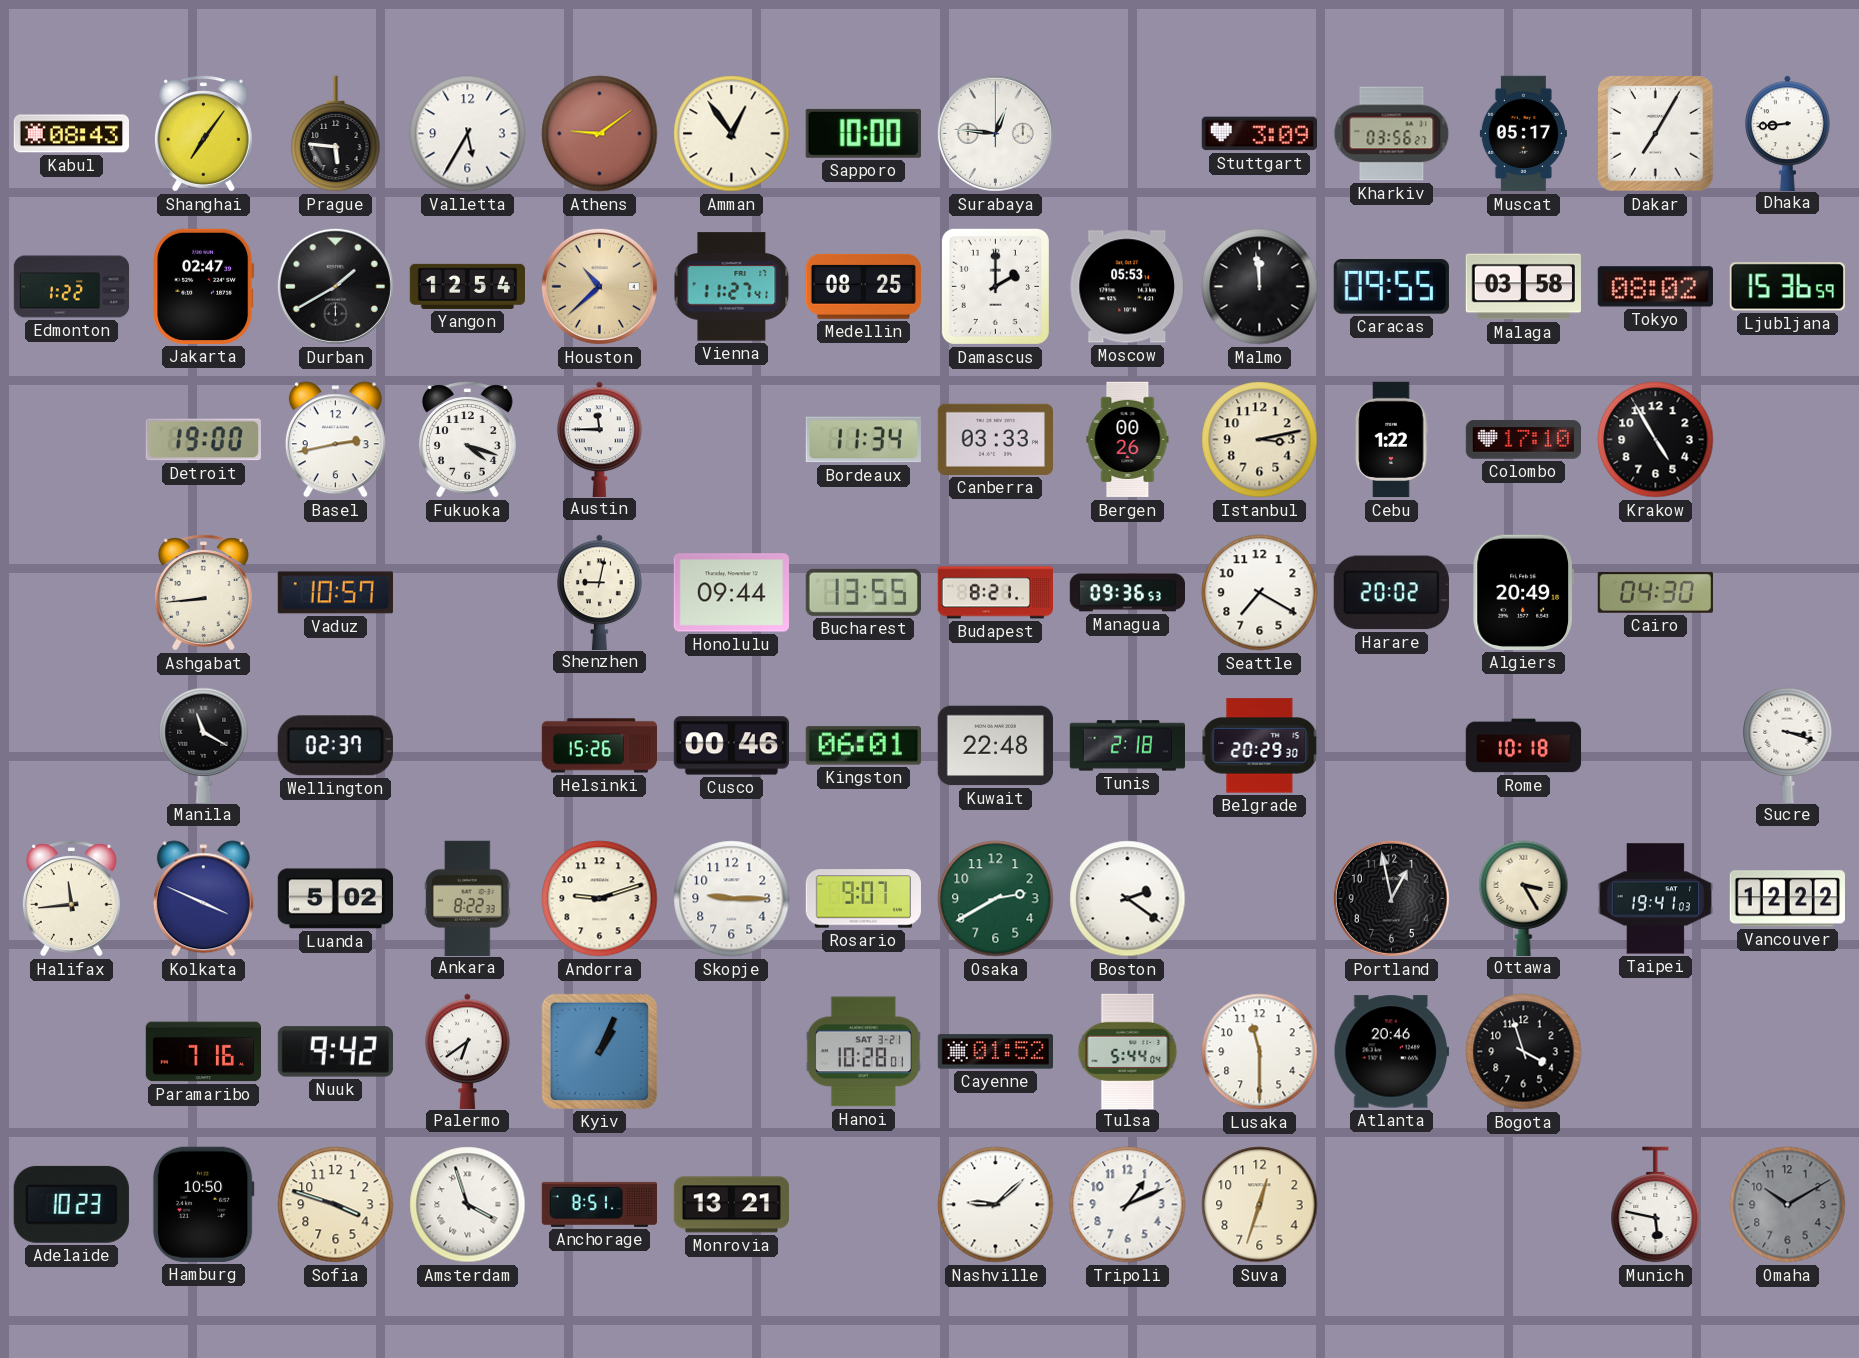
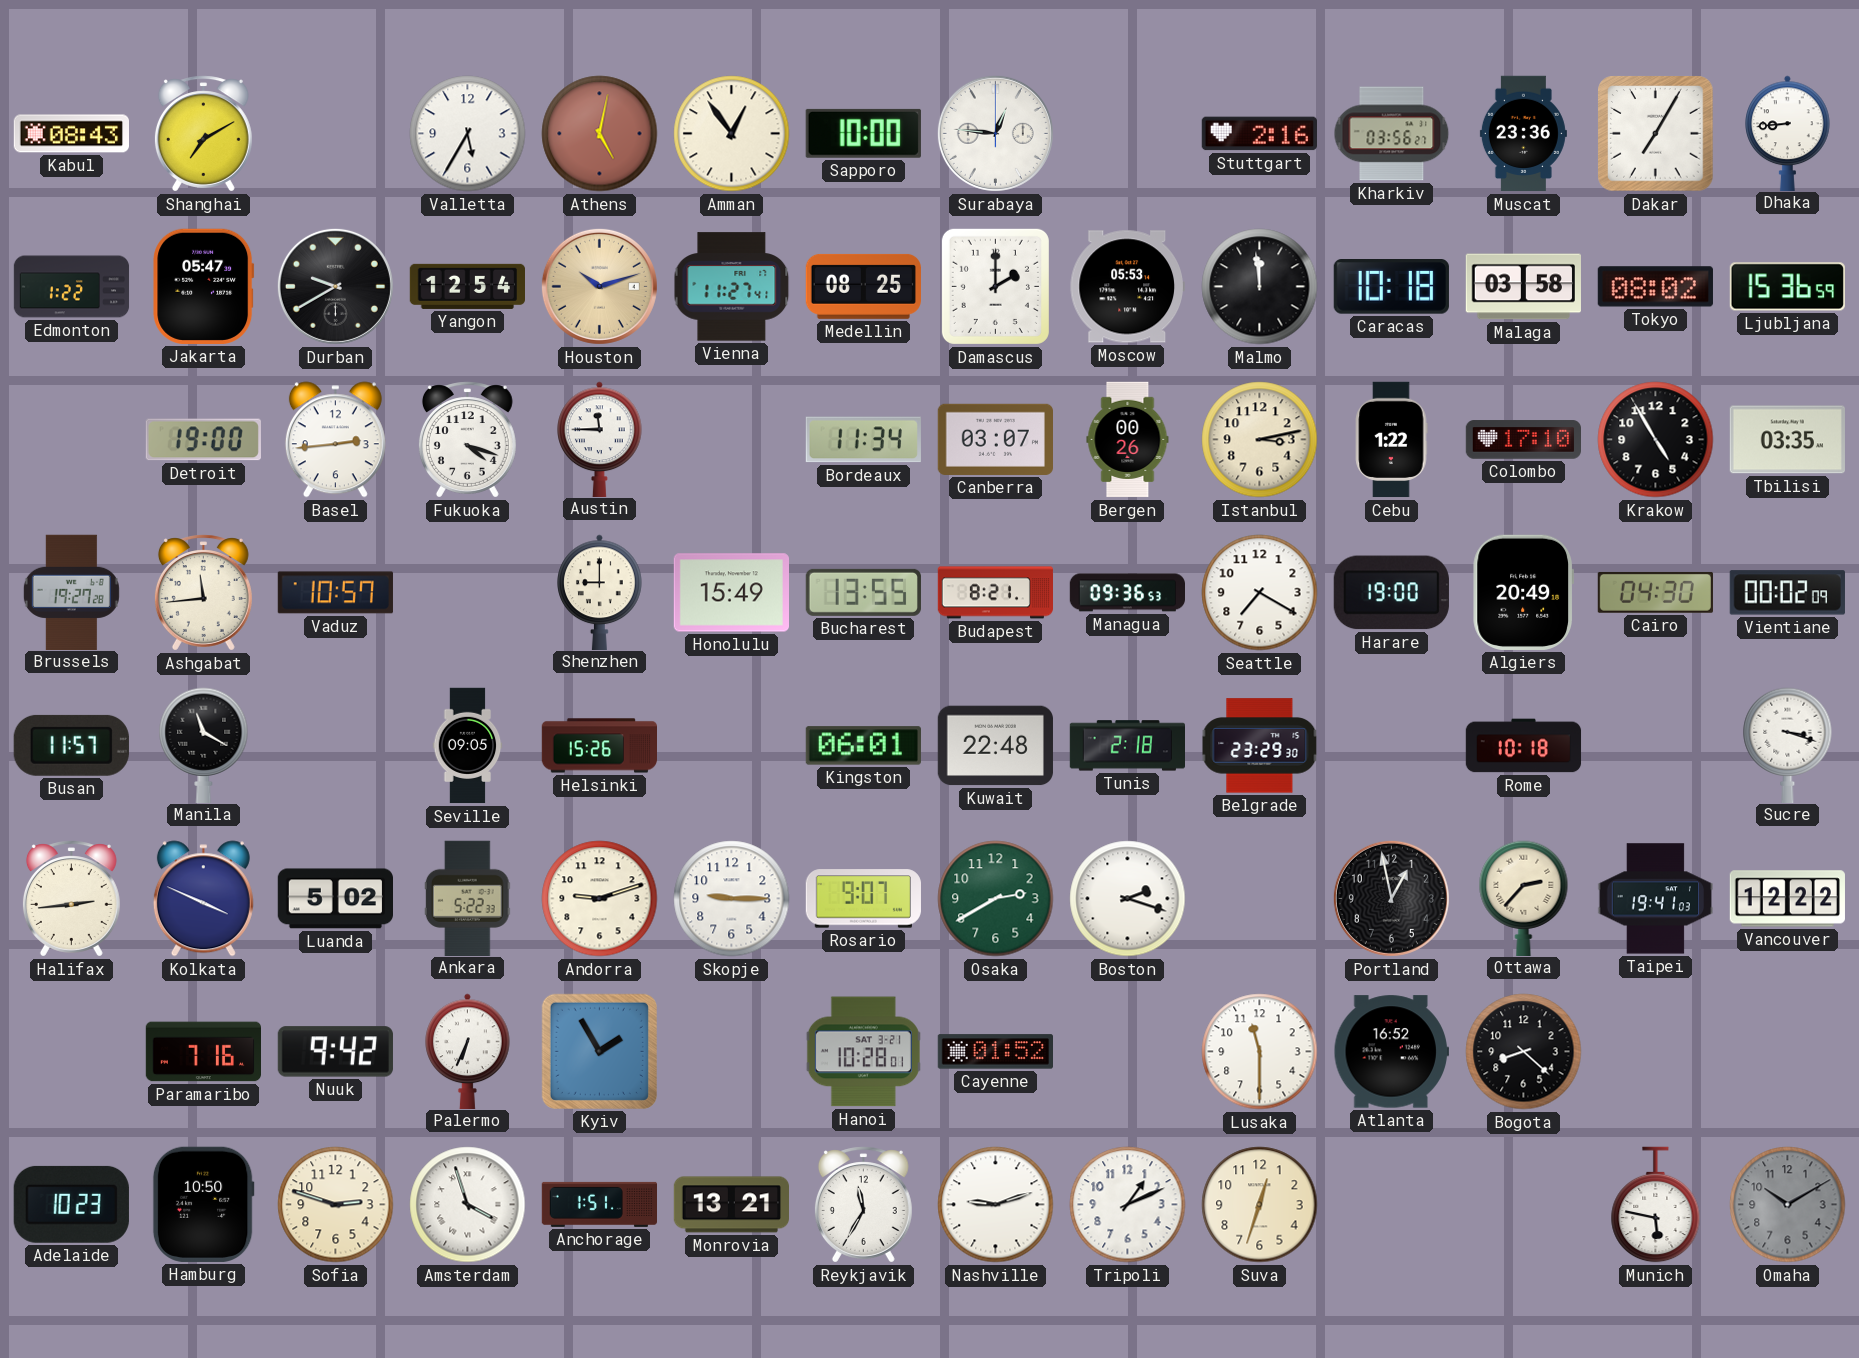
Shanghai: 7:06 -> 7:10 (203, 134)
Prague: 5:46 -> none (336, 134)
Athens: 9:09 -> 5:02 (600, 134)
Stuttgart: 3:09 -> 2:16 (1259, 134)
Muscat: 05:17 -> 23:36 (1523, 134)
Jakarta: 02:47 -> 05:47 (204, 286)
Durban: 1:40 -> 9:40 (335, 286)
Houston: 10:38 -> 10:12 (599, 286)
Caracas: 09:55 -> 10:18 (1391, 287)
Basel: 2:43 -> 2:44 (335, 440)
Canberra: 03:33 -> 03:07 (995, 439)
Tbilisi: none -> 03:35 (1787, 440)
Brussels: none -> 19:27 (71, 592)
Ashgabat: 8:44 -> 11:44 (203, 593)
Shenzhen: 9:02 -> 9:00 (600, 592)
Honolulu: 09:44 -> 15:49 (731, 593)
Harare: 20:02 -> 19:00 (1391, 593)
Vientiane: none -> 00:02 (1787, 593)
Busan: none -> 11:57 (71, 745)
Wellington: 02:37 -> none (335, 746)
Seville: none -> 09:05 (468, 746)
Cusco: 00:46 -> none (731, 746)
Belgrade: 20:29 -> 23:29 (1260, 746)
Halifax: 11:44 -> 2:44 (71, 899)
Ankara: 8:22 -> 5:22 (467, 898)
Boston: 2:21 -> 2:18 (1128, 899)
Ottawa: 3:25 -> 2:37 (1524, 898)
Palermo: 6:39 -> 6:34 (468, 1051)
Kyiv: 1:04 -> 1:55 (599, 1051)
Tulsa: 5:44 -> none (1128, 1051)
Atlanta: 20:46 -> 16:52 (1391, 1052)
Bogota: 3:57 -> 8:22 (1524, 1052)
Sofia: 3:48 -> 2:48 (336, 1205)
Anchorage: 8:51 -> 1:51 (599, 1204)
Reykjavik: none -> 11:35 (863, 1205)
Nashville: 9:08 -> 9:12 (996, 1205)
